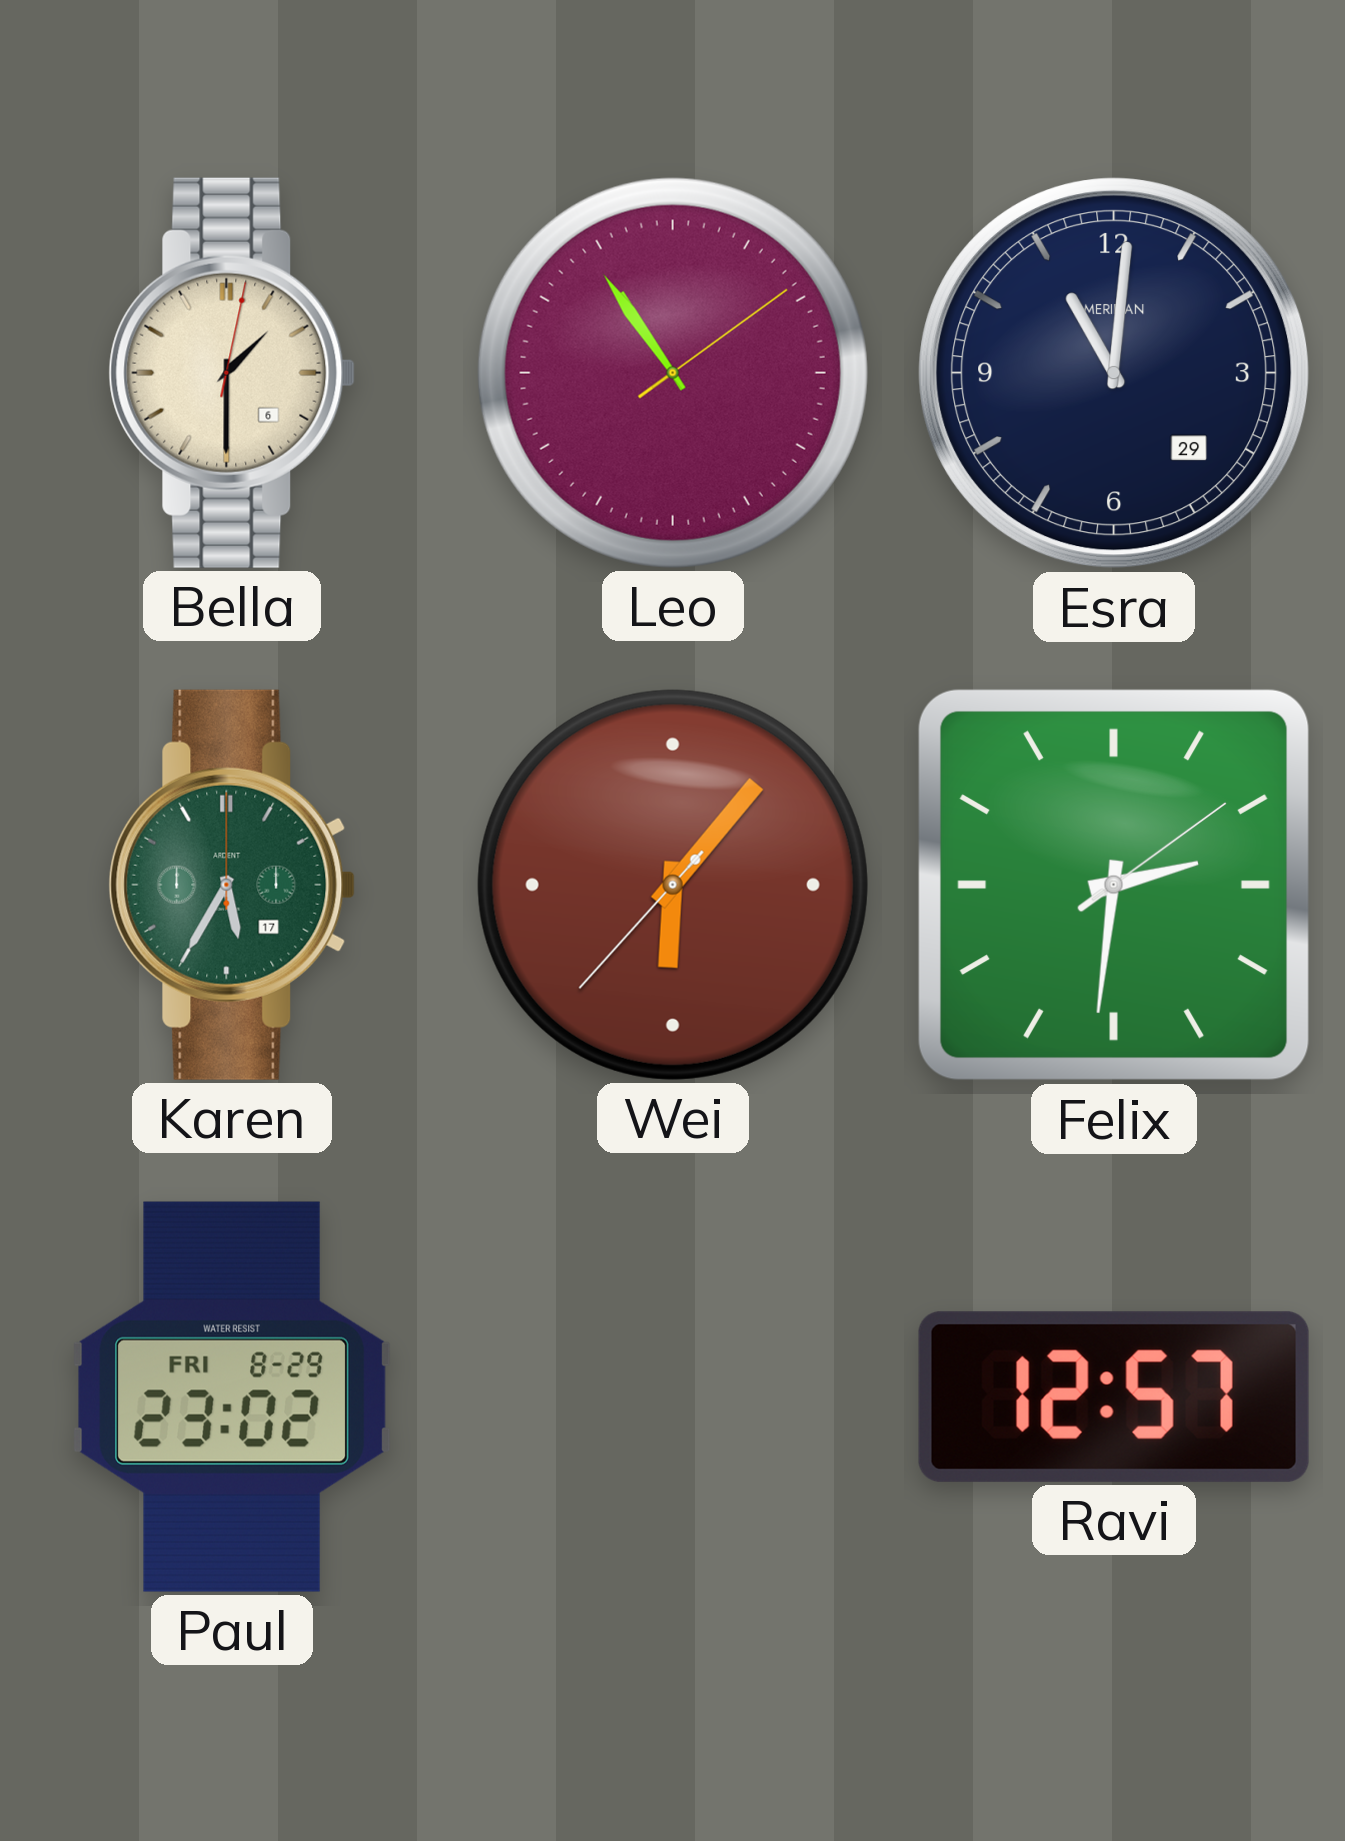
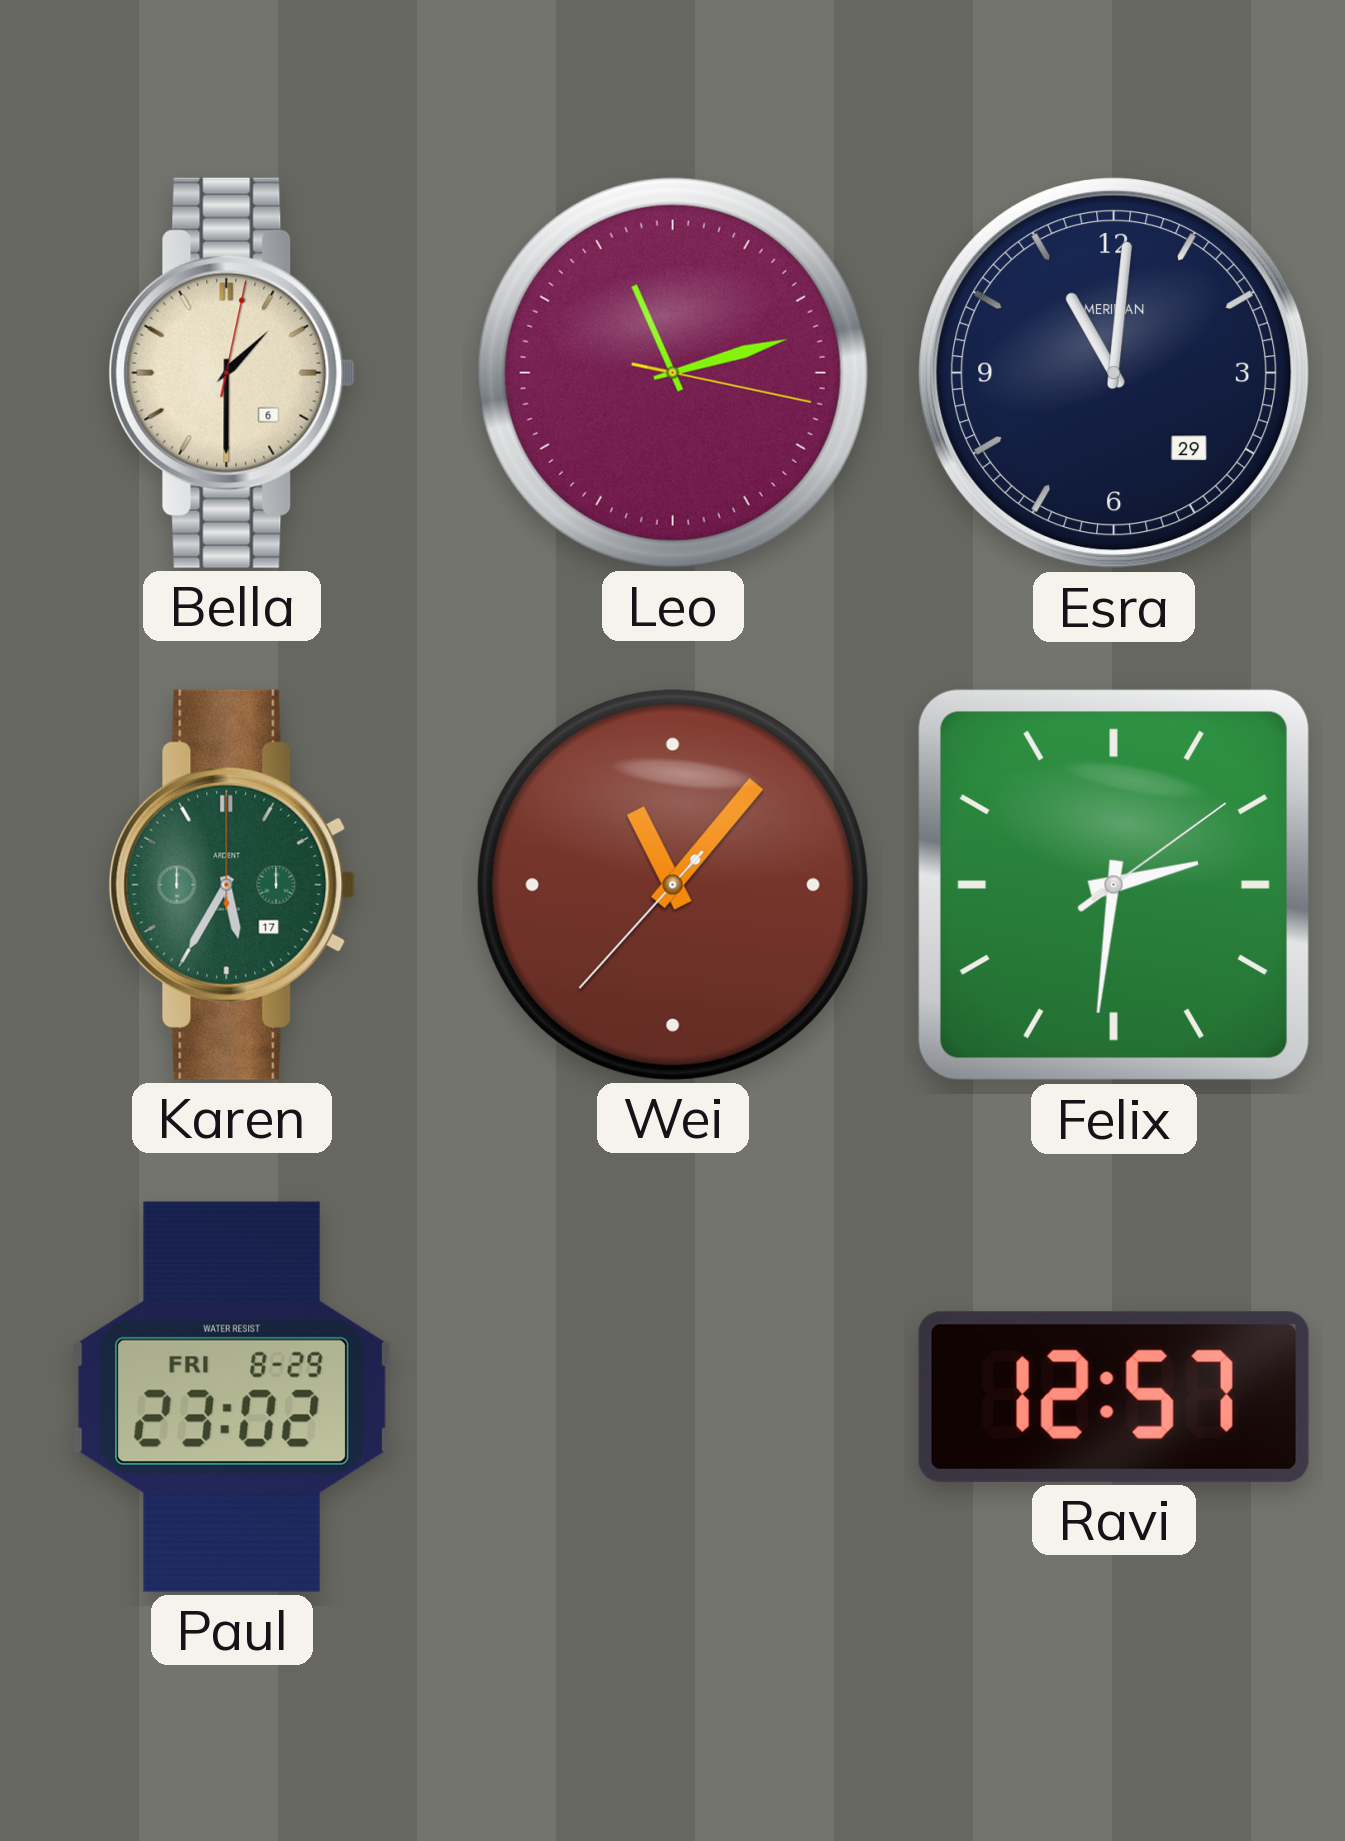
Leo: 10:54 -> 11:12 (673, 373)
Wei: 6:06 -> 11:06 (673, 885)
